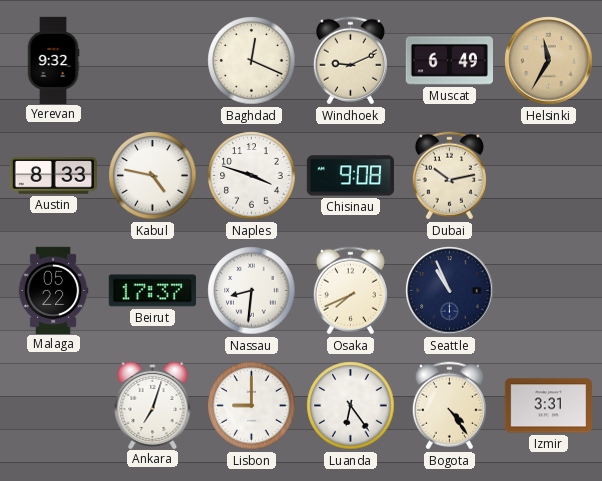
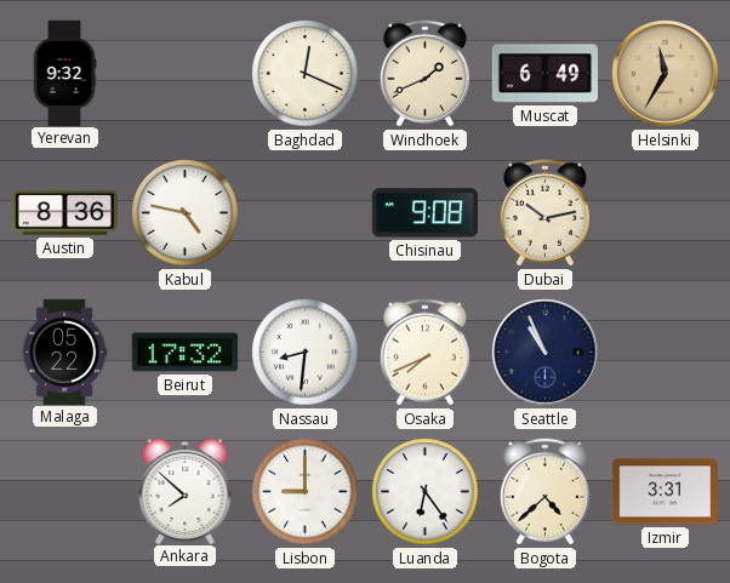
Windhoek: 9:11 -> 1:41 (424, 74)
Austin: 8:33 -> 8:36 (64, 213)
Naples: 3:48 -> none (252, 176)
Beirut: 17:37 -> 17:32 (184, 353)
Ankara: 7:03 -> 7:52 (186, 490)
Bogota: 4:24 -> 4:38 (544, 492)
